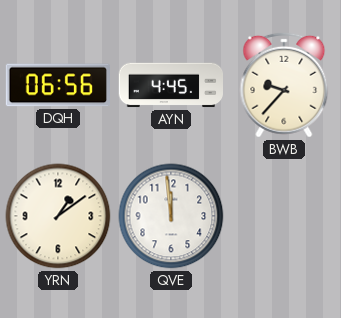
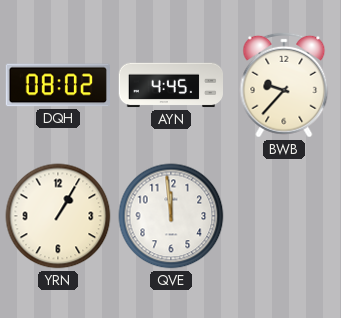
DQH: 06:56 -> 08:02 (57, 85)
YRN: 1:09 -> 1:05 (58, 216)
